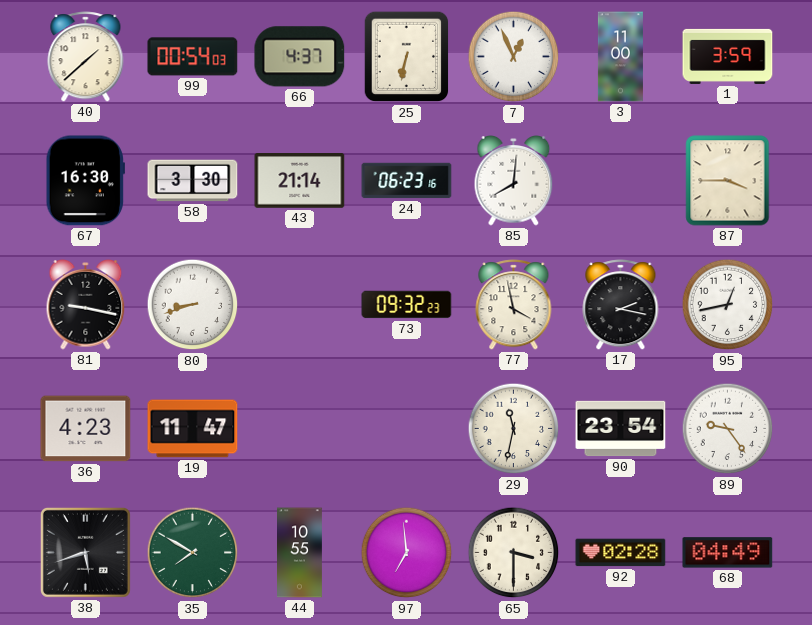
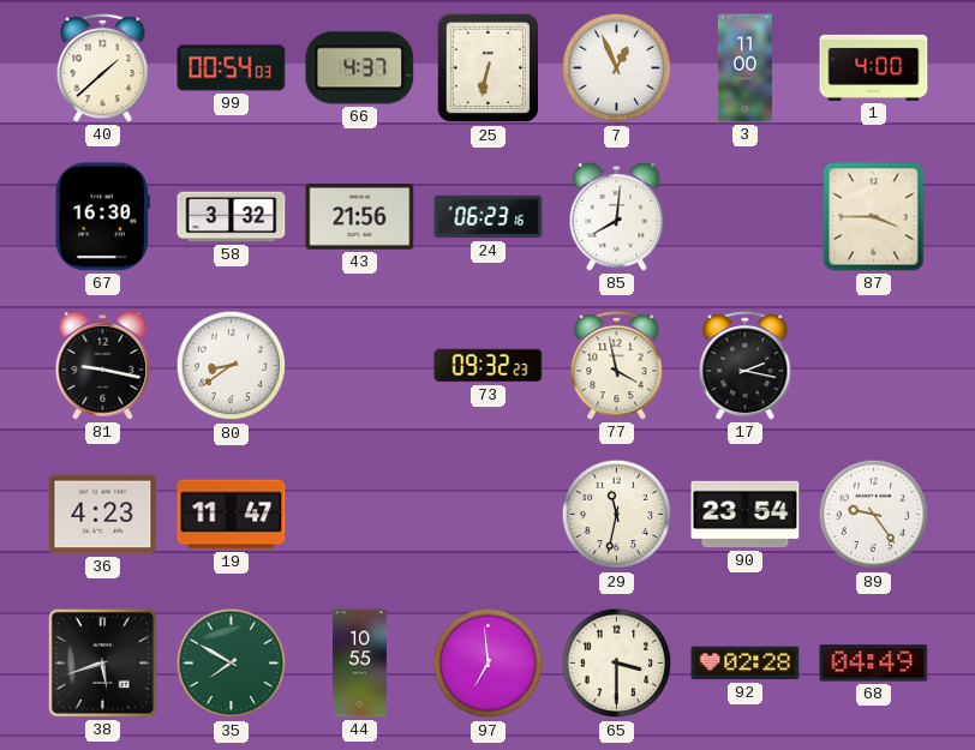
1: 3:59 -> 4:00 (874, 67)
58: 3:30 -> 3:32 (232, 217)
43: 21:14 -> 21:56 (360, 217)
80: 8:42 -> 8:39 (232, 366)
95: 12:43 -> none (728, 305)
